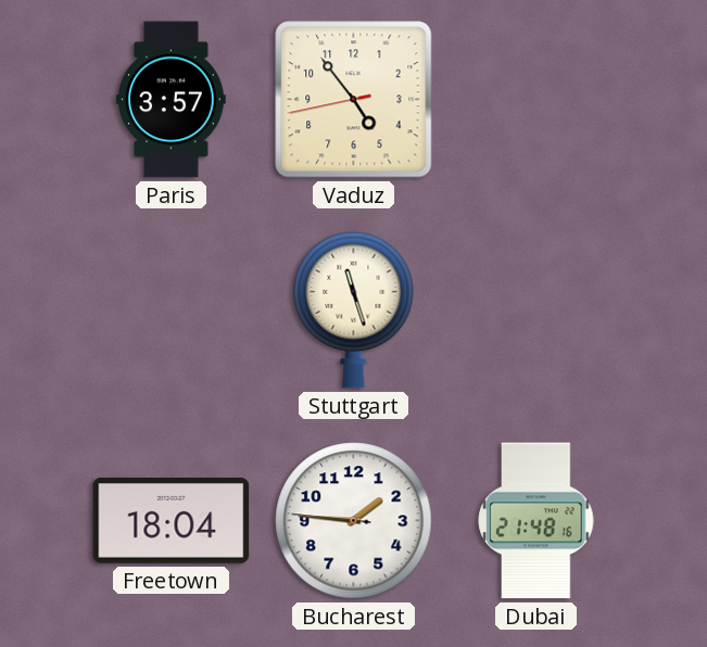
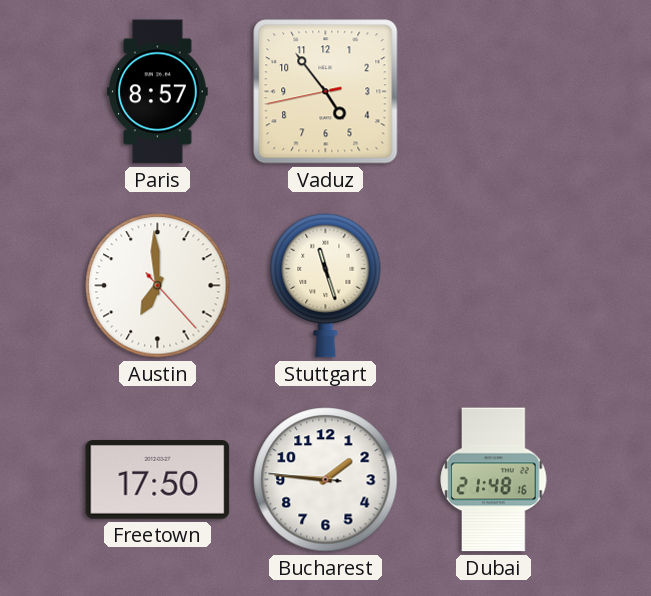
Paris: 3:57 -> 8:57 (158, 92)
Austin: none -> 6:59 (158, 286)
Freetown: 18:04 -> 17:50 (158, 480)
